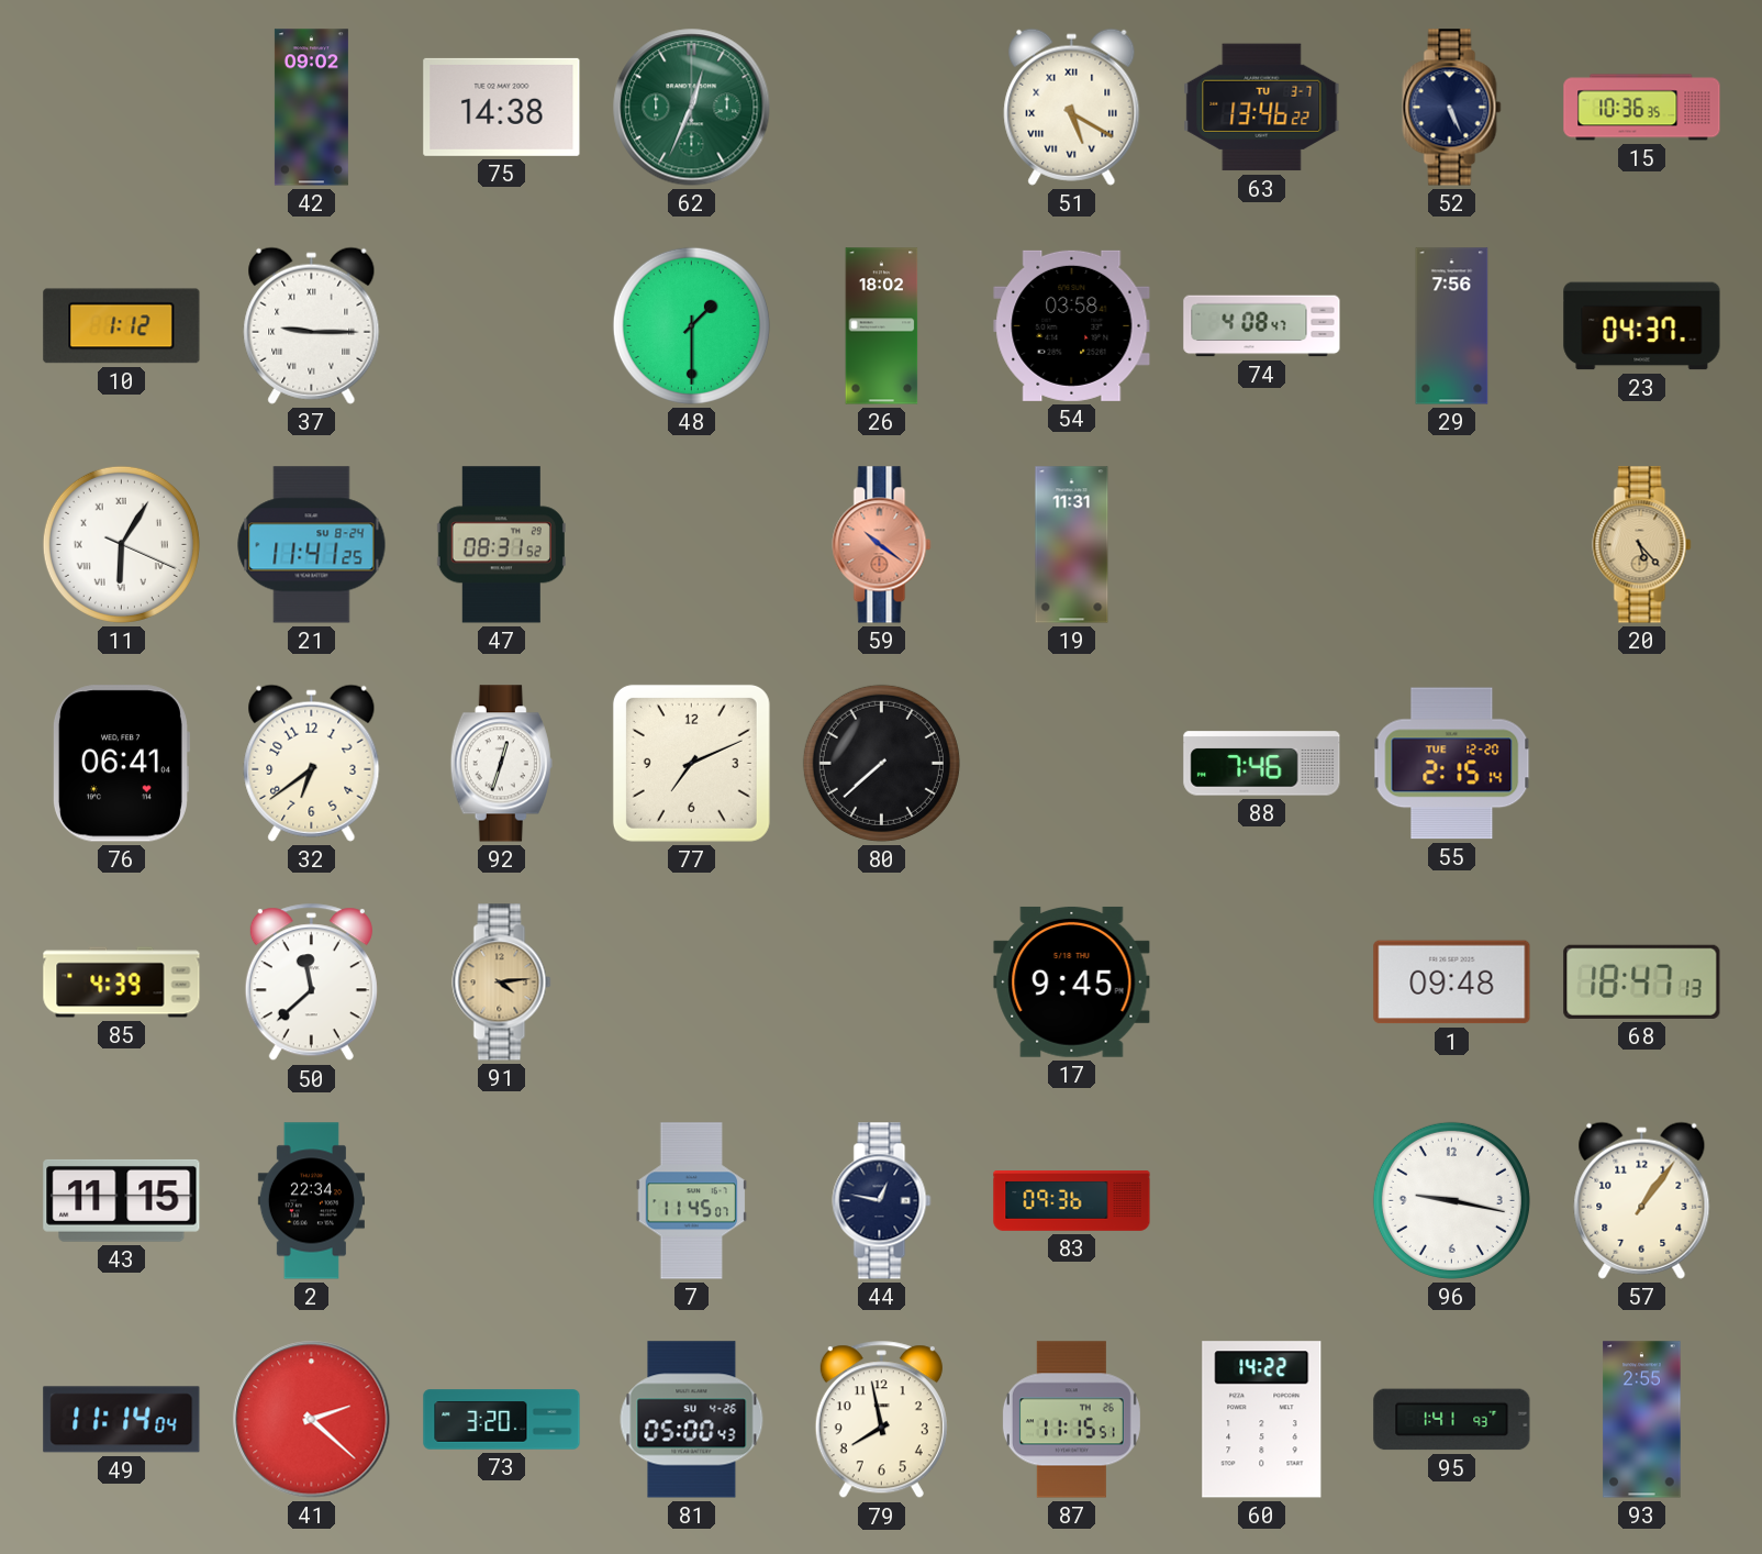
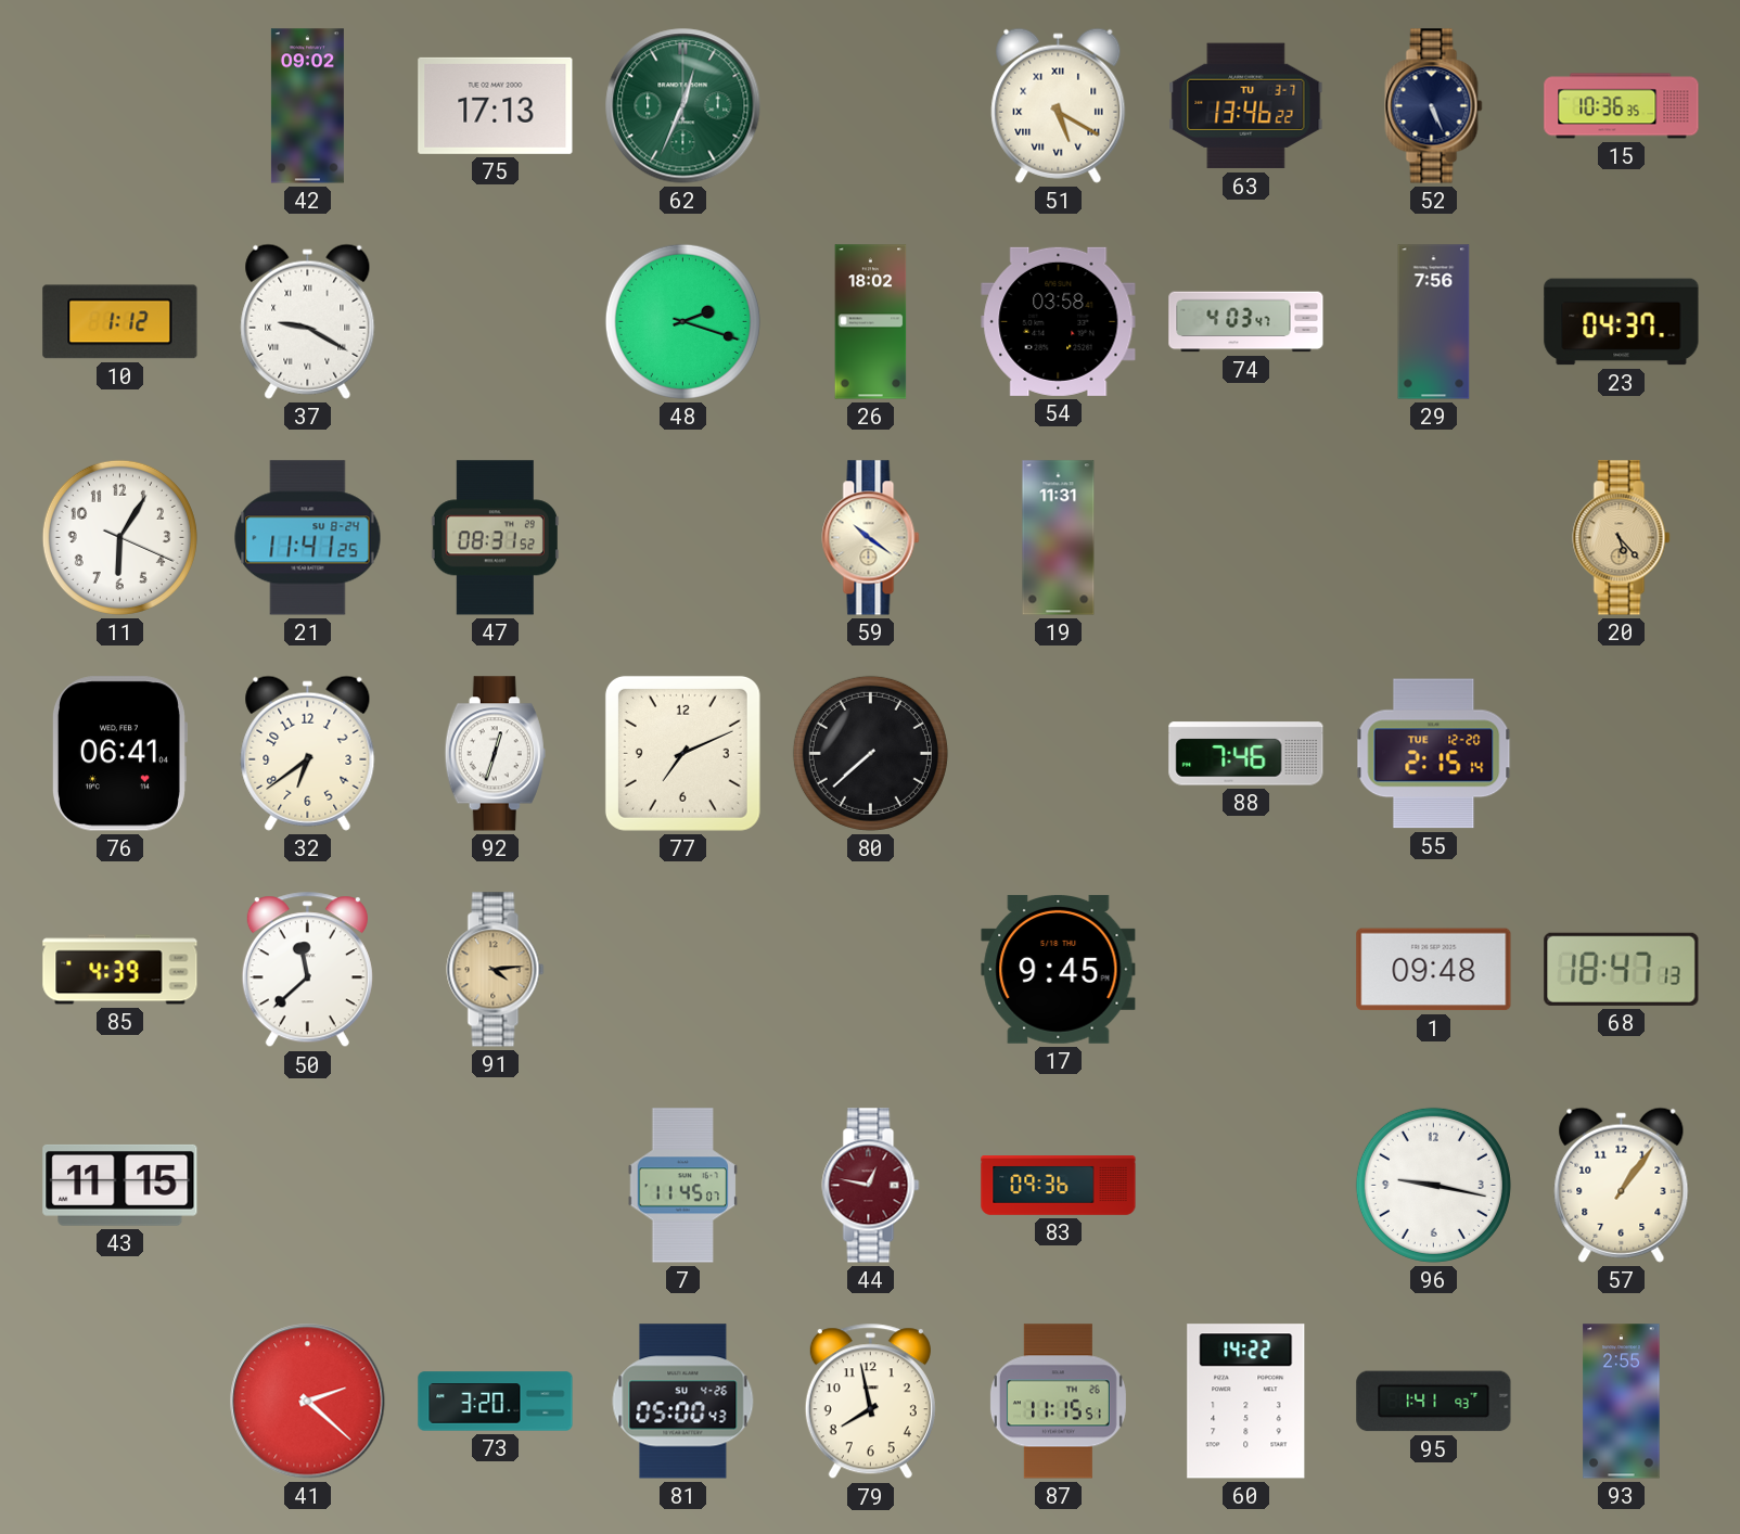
75: 14:38 -> 17:13 (496, 105)
37: 9:15 -> 9:20 (308, 321)
48: 1:30 -> 2:18 (682, 321)
74: 4:08 -> 4:03 (1246, 322)
11 numerals: Roman -> Arabic (119, 537)
59 dial: salmon -> cream (871, 538)
2: 22:34 -> none (311, 1201)
44 dial: navy -> burgundy (871, 1186)
49: 11:14 -> none (122, 1420)
